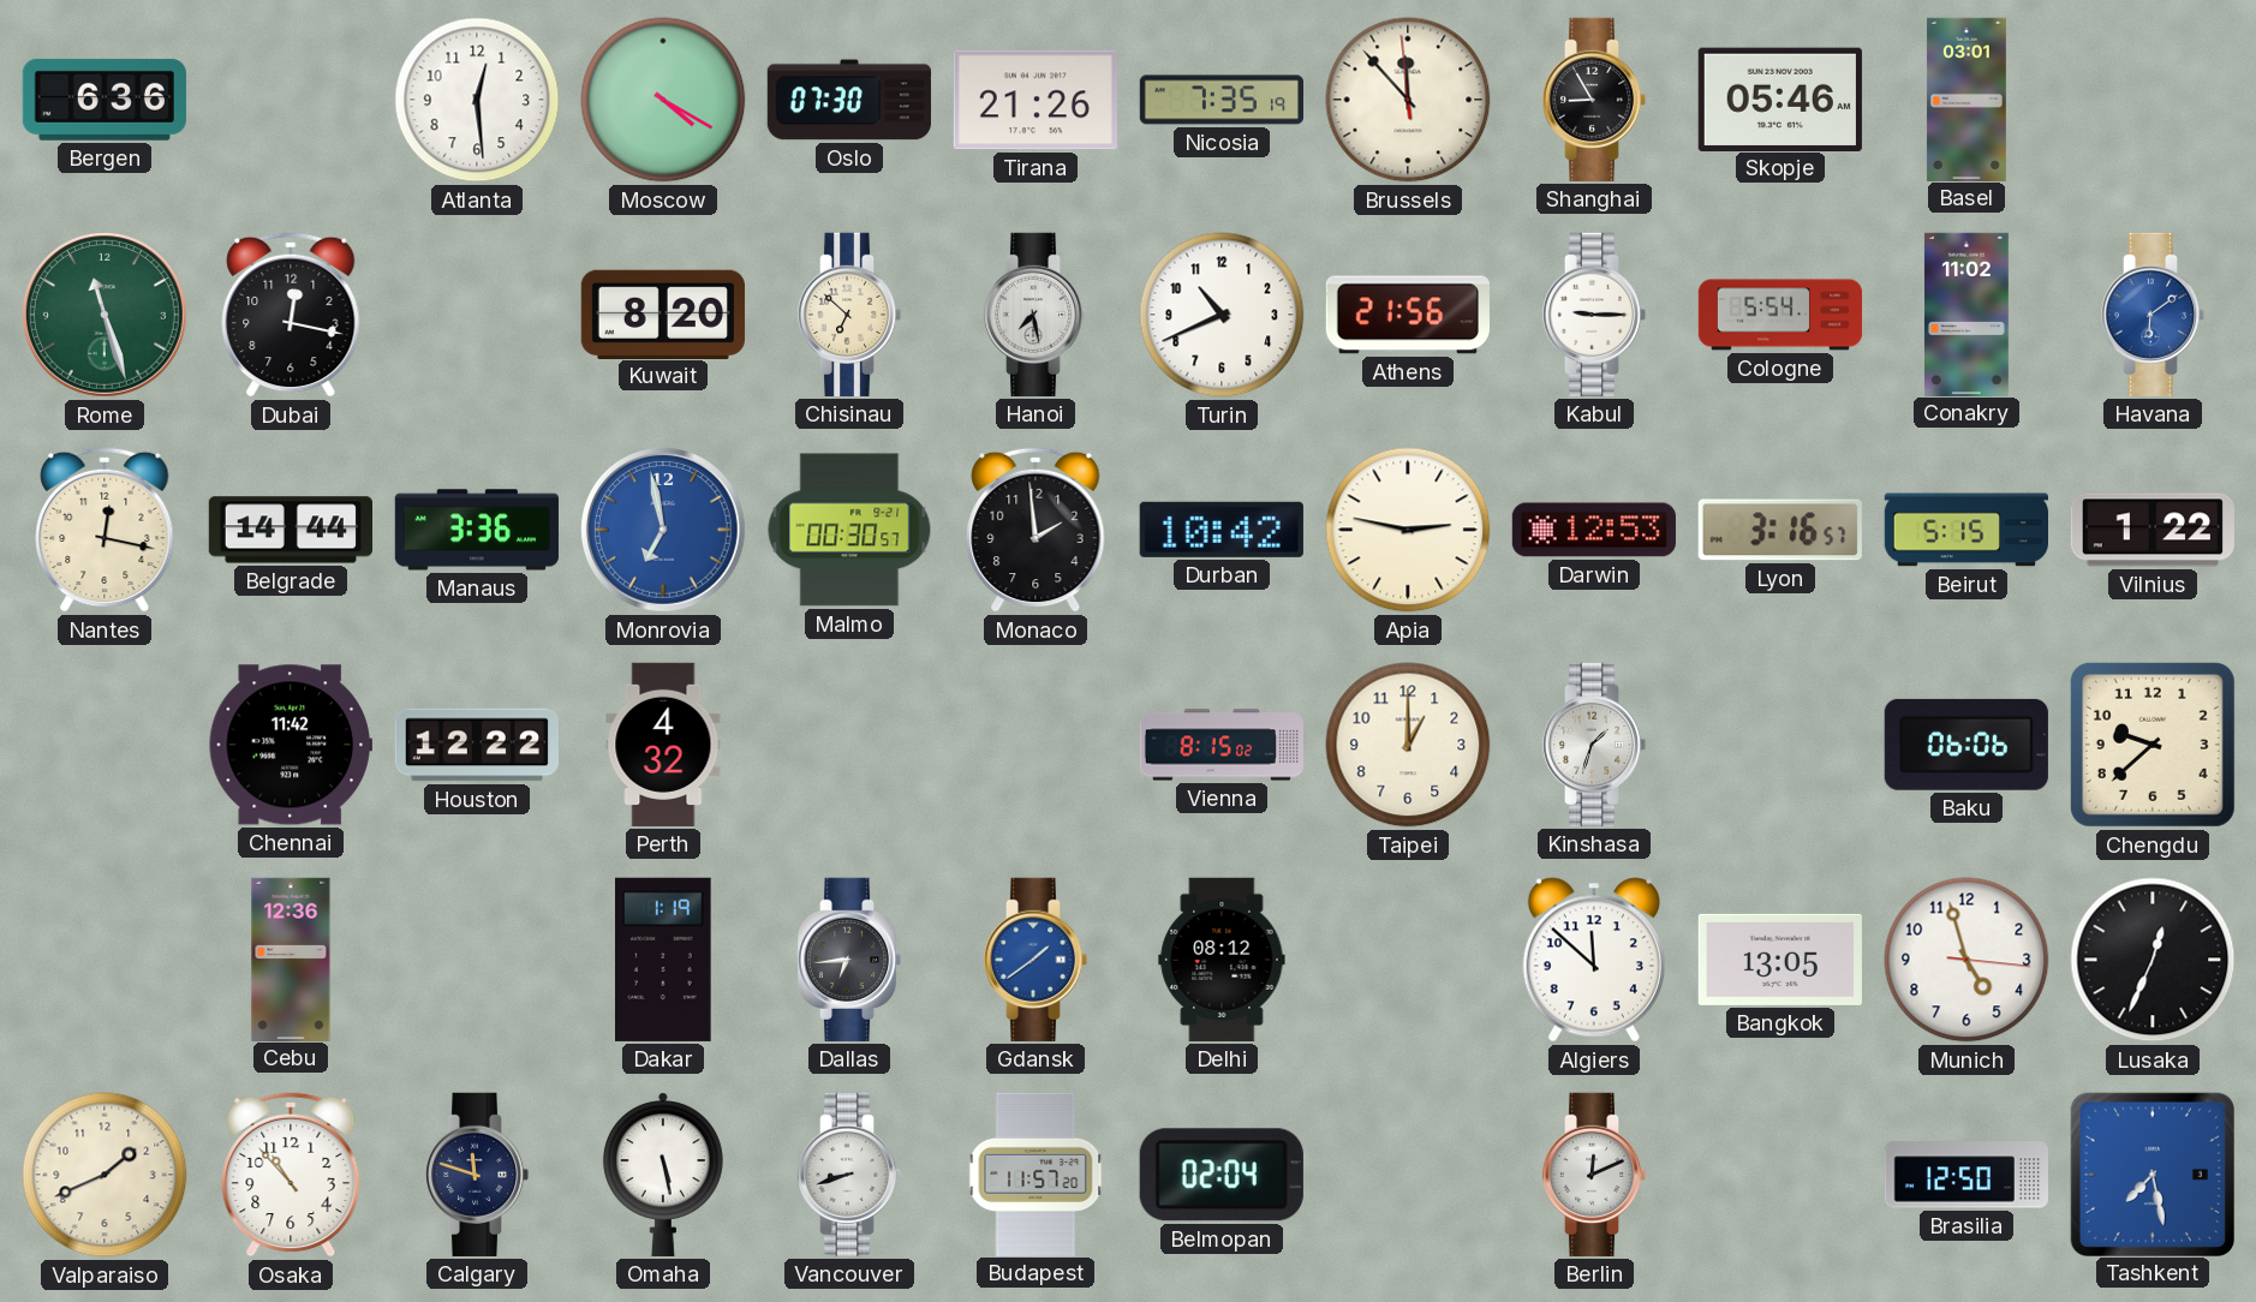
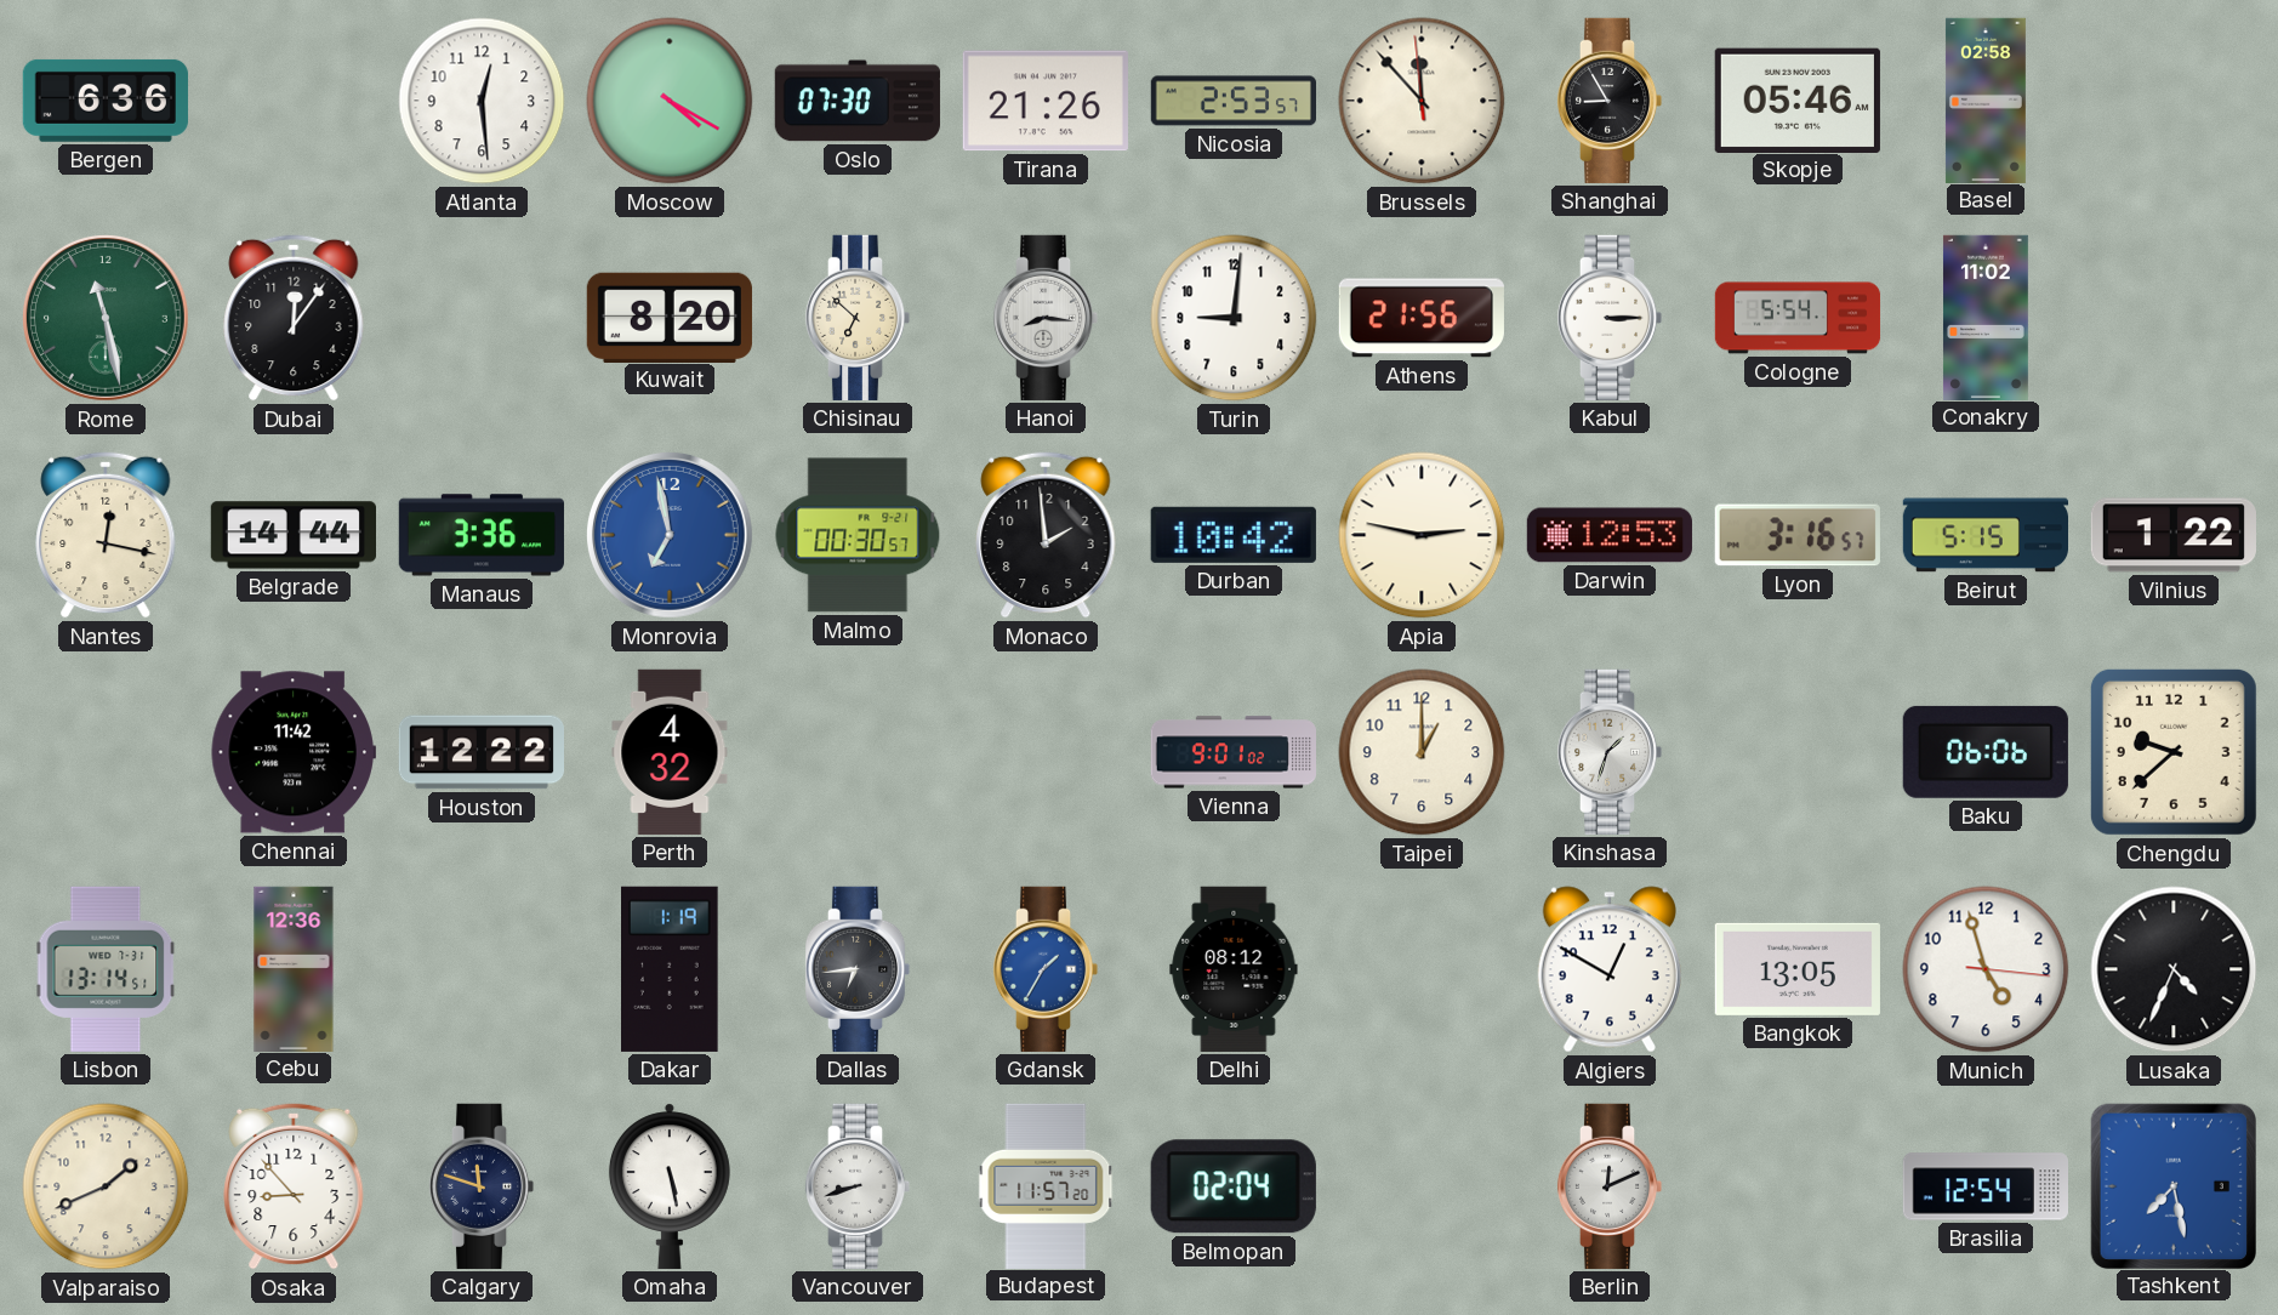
Nicosia: 7:35 -> 2:53 (1232, 101)
Basel: 03:01 -> 02:58 (1986, 99)
Rome: 11:27 -> 11:28 (106, 318)
Dubai: 12:17 -> 12:06 (294, 318)
Hanoi: 7:28 -> 8:16 (1046, 318)
Turin: 10:41 -> 9:01 (1234, 318)
Kabul: 9:15 -> 3:15 (1610, 318)
Havana: 6:09 -> none (2153, 315)
Vienna: 8:15 -> 9:01 (1232, 752)
Lisbon: none -> 13:14 (106, 969)
Gdansk: 1:39 -> 1:35 (1046, 969)
Algiers: 11:52 -> 12:50 (1610, 969)
Lusaka: 12:34 -> 4:34 (2174, 969)
Osaka: 10:53 -> 8:53 (294, 1186)
Brasilia: 12:50 -> 12:54 (1984, 1186)
